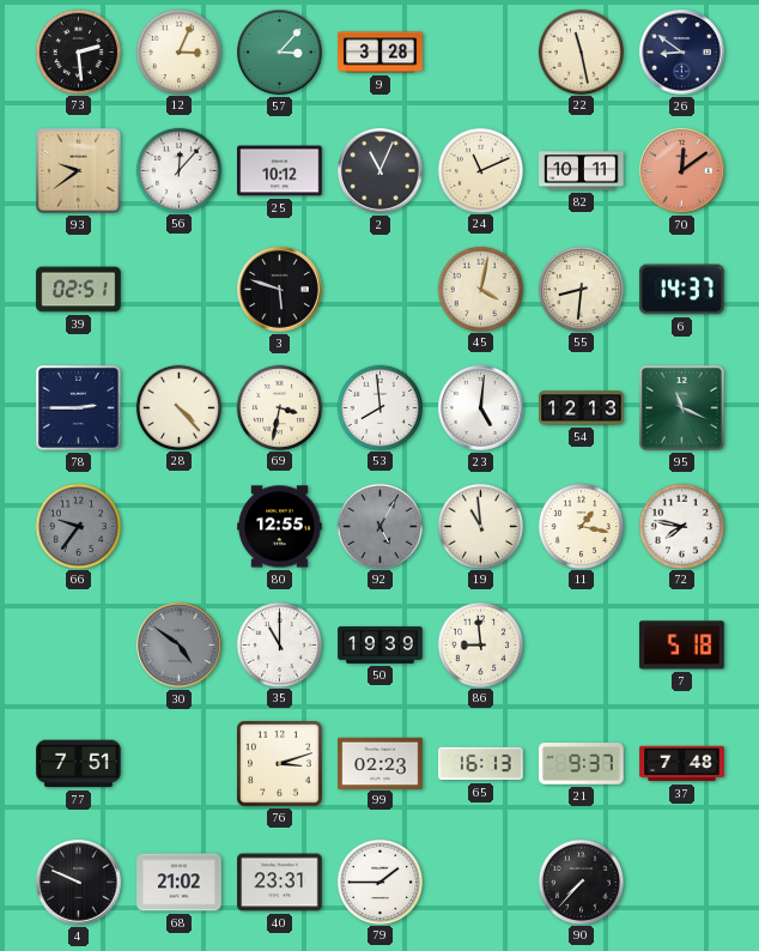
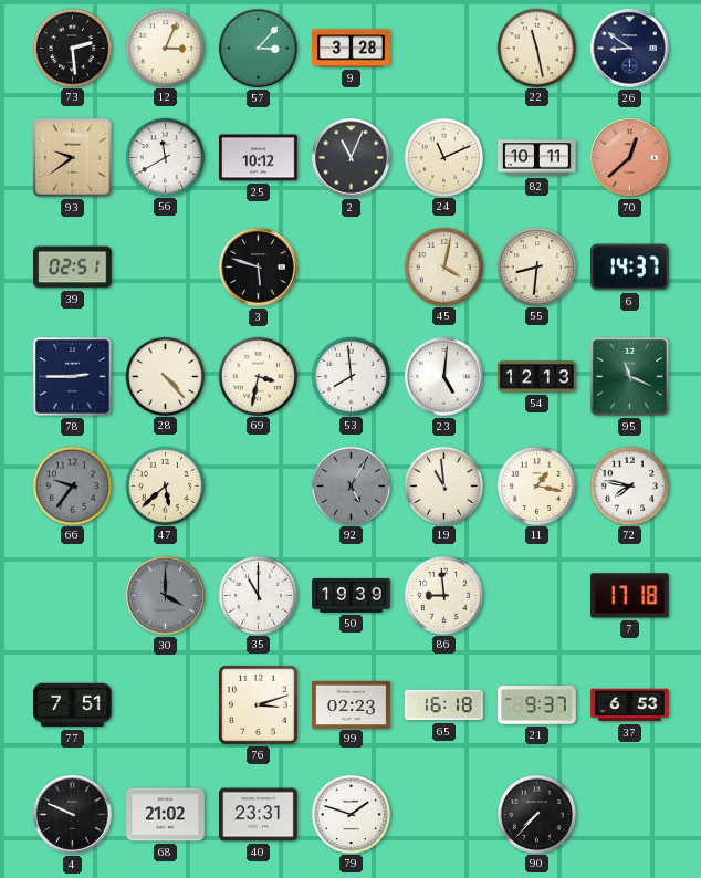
56: 12:07 -> 11:40 (165, 157)
70: 12:09 -> 12:38 (630, 158)
47: none -> 5:38 (165, 485)
80: 12:55 -> none (280, 527)
30: 4:51 -> 4:00 (166, 596)
7: 5:18 -> 17:18 (630, 596)
65: 16:13 -> 16:18 (444, 705)
37: 7:48 -> 6:53 (630, 705)
79: 1:45 -> 1:48 (350, 814)
